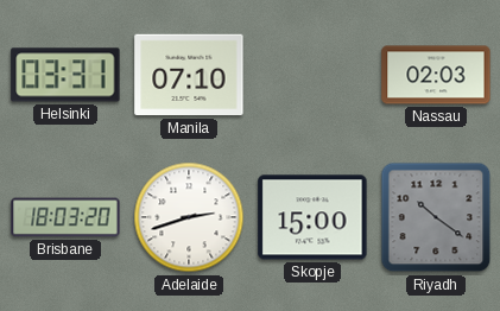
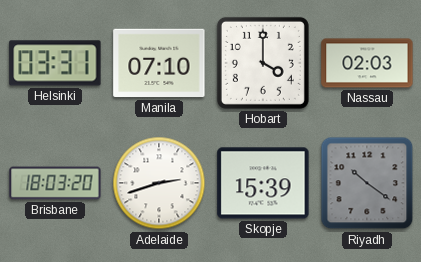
Hobart: none -> 4:00 (263, 63)
Skopje: 15:00 -> 15:39 (263, 183)
